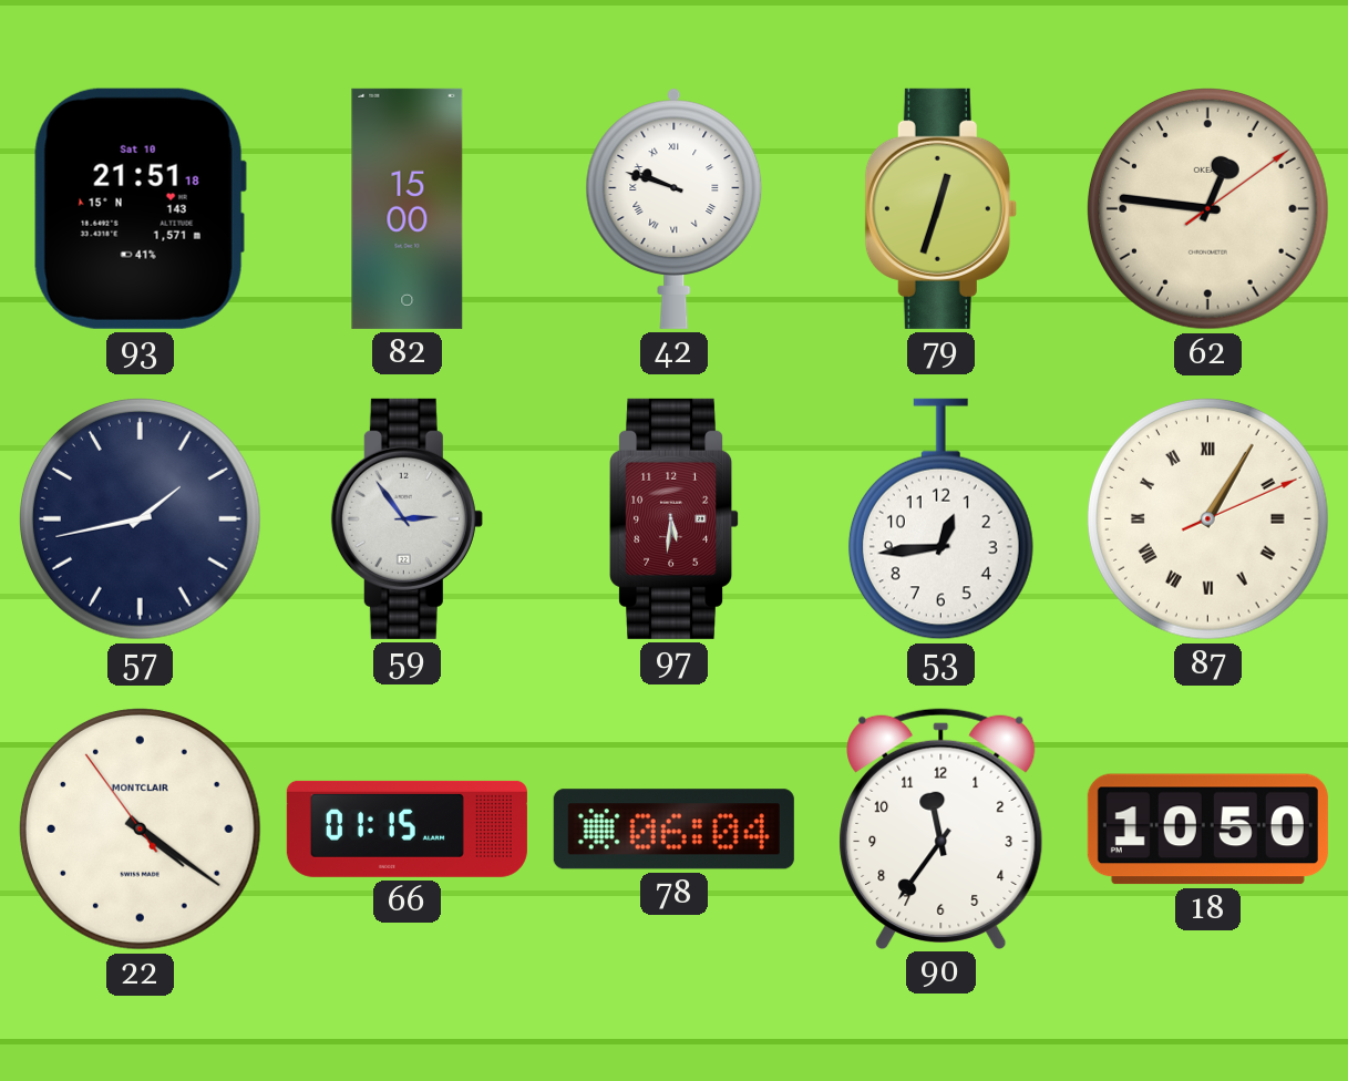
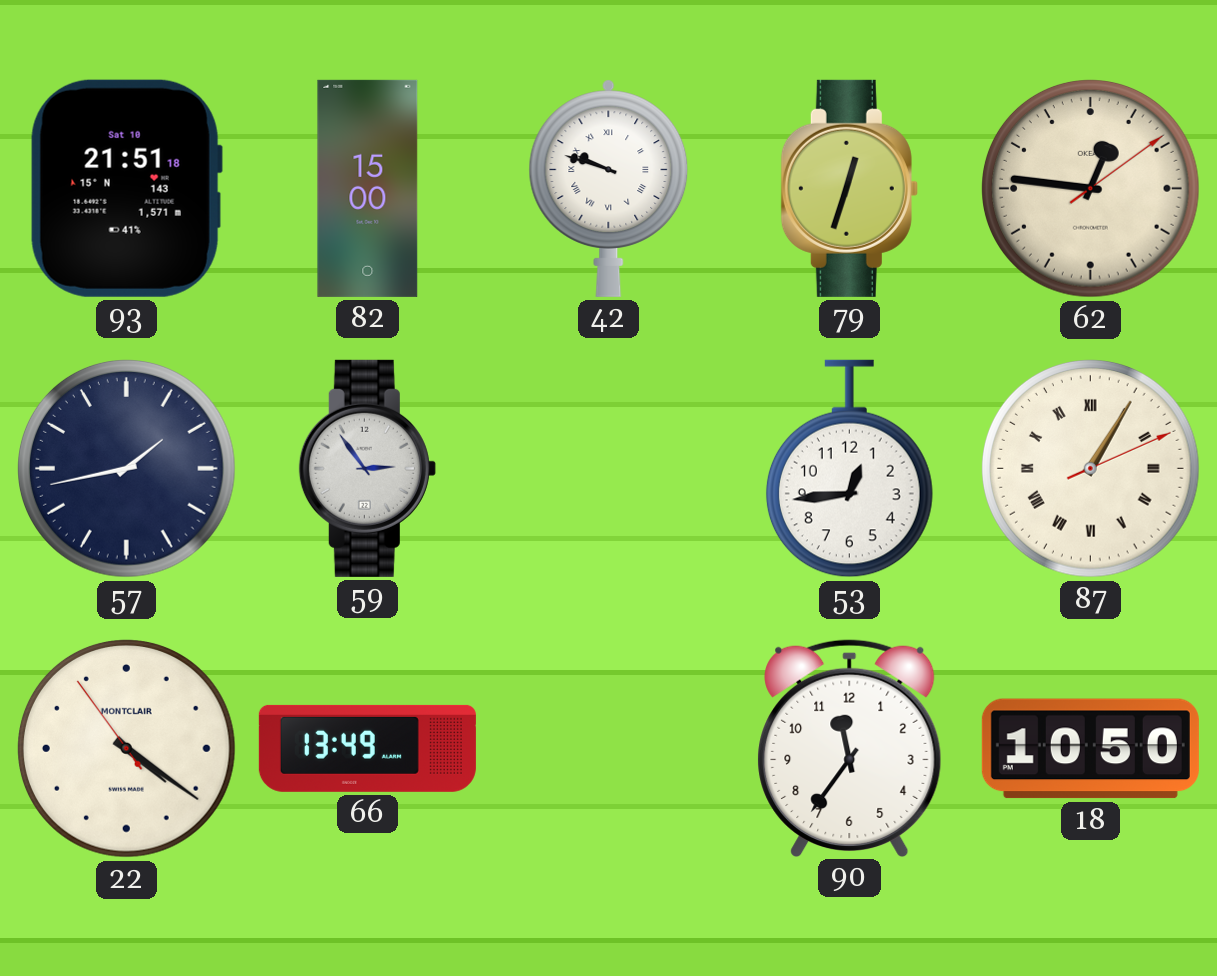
97: 5:31 -> none (675, 518)
66: 01:15 -> 13:49 (367, 748)
78: 06:04 -> none (673, 830)
